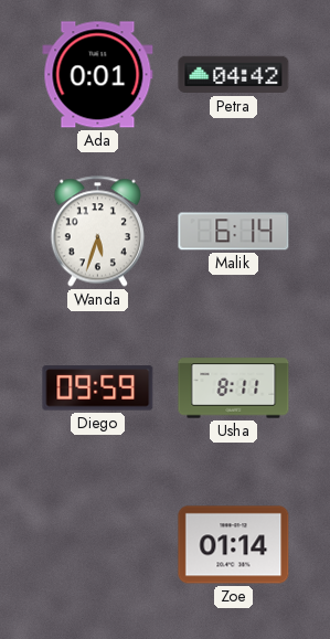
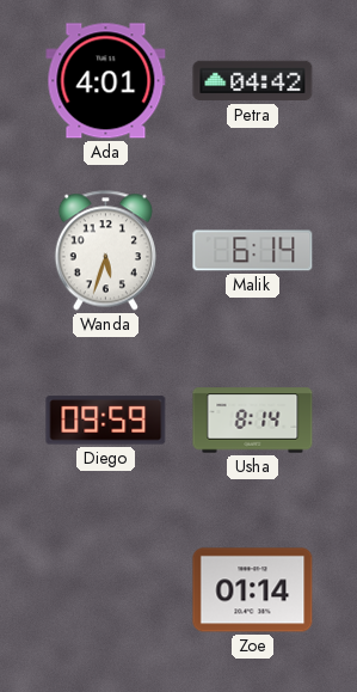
Ada: 0:01 -> 4:01 (106, 81)
Usha: 8:11 -> 8:14 (253, 421)
